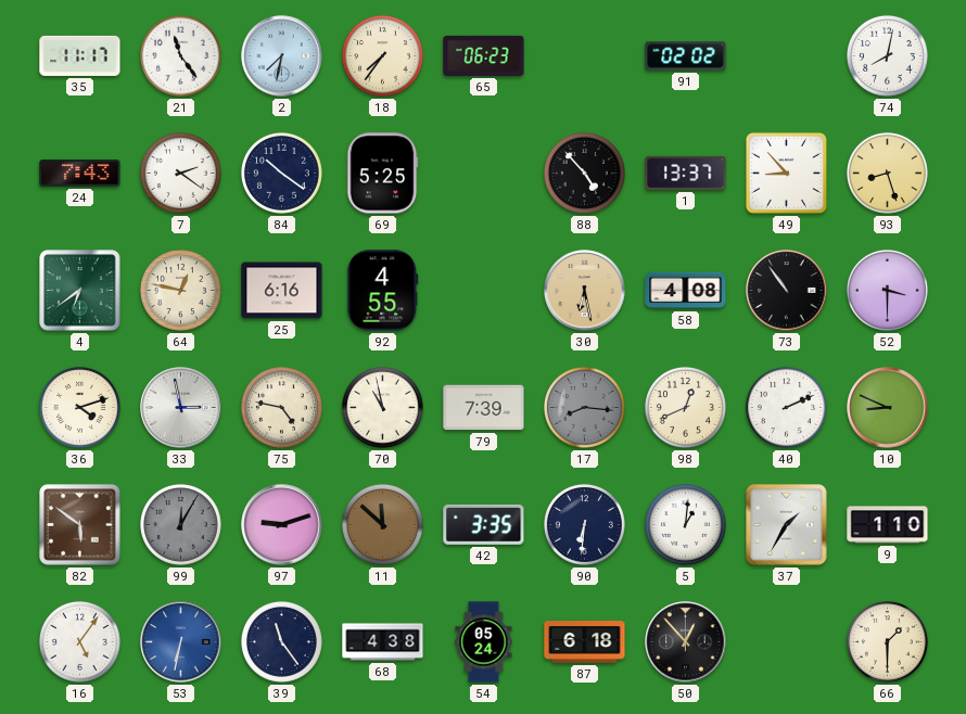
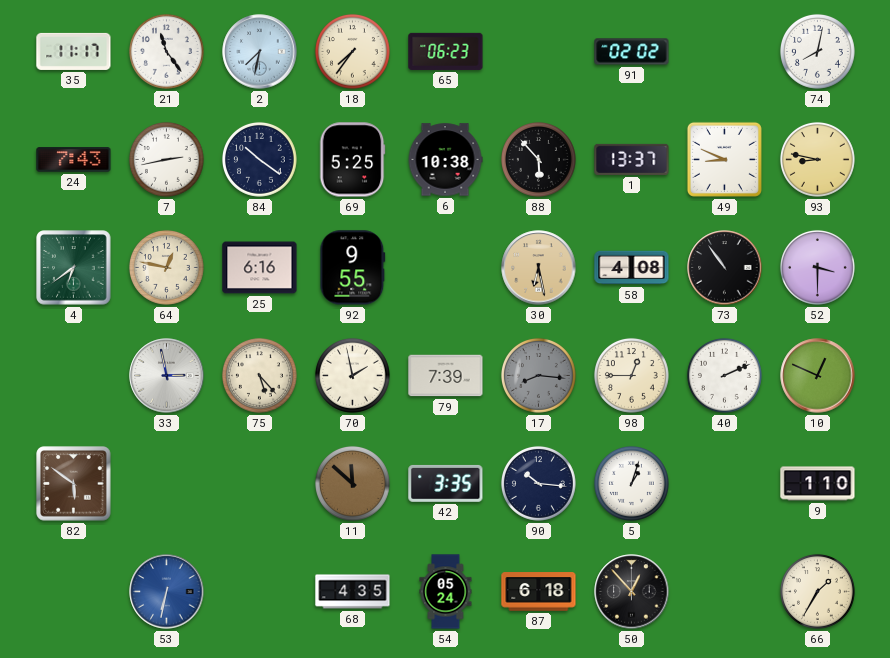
7: 2:21 -> 2:43 (166, 159)
6: none -> 10:38 (445, 160)
88: 4:53 -> 5:53 (538, 159)
49: 8:53 -> 8:49 (724, 159)
93: 8:27 -> 8:47 (817, 159)
92: 4:55 -> 9:55 (353, 268)
36: 4:12 -> none (79, 407)
75: 4:47 -> 5:23 (259, 375)
70: 10:58 -> 1:58 (352, 375)
98: 12:41 -> 12:45 (631, 375)
10: 8:49 -> 12:49 (818, 376)
99: 12:05 -> none (180, 524)
97: 9:12 -> none (282, 525)
90: 6:31 -> 10:16 (538, 483)
5: 1:01 -> 1:03 (631, 483)
37: 1:35 -> none (787, 525)
16: 5:06 -> none (79, 641)
39: 11:24 -> none (281, 641)
68: 4:38 -> 4:35 (353, 592)
66: 1:30 -> 1:35 (817, 591)
